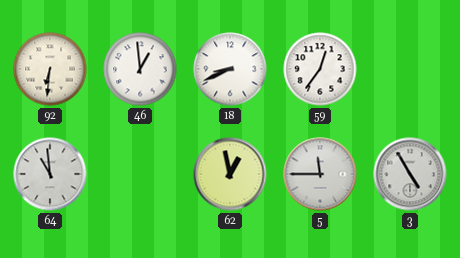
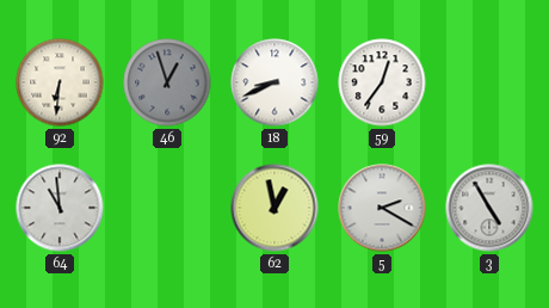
46: 12:59 -> 12:57 (167, 82)
46 dial: white -> grey (167, 82)
5: 11:45 -> 2:20 (382, 208)
